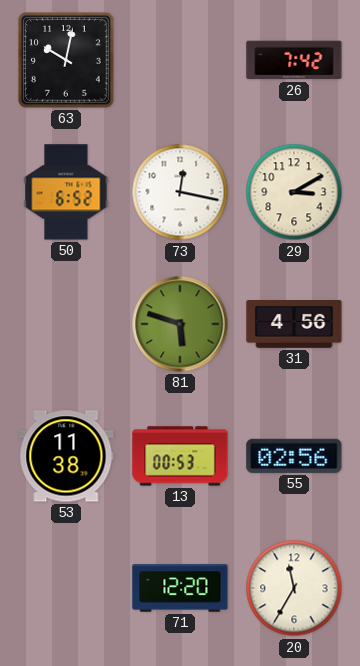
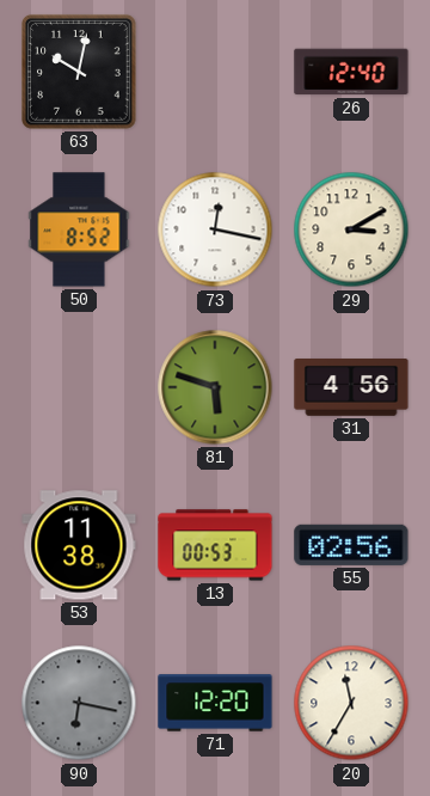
26: 7:42 -> 12:40 (351, 72)
50: 6:52 -> 8:52 (79, 229)
90: none -> 6:17 (79, 703)
